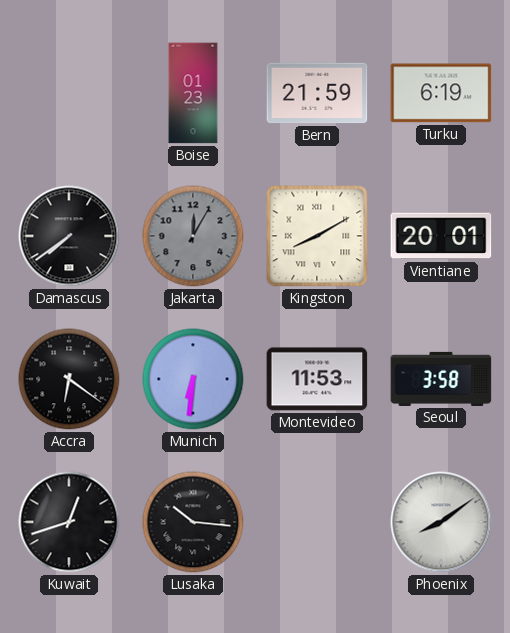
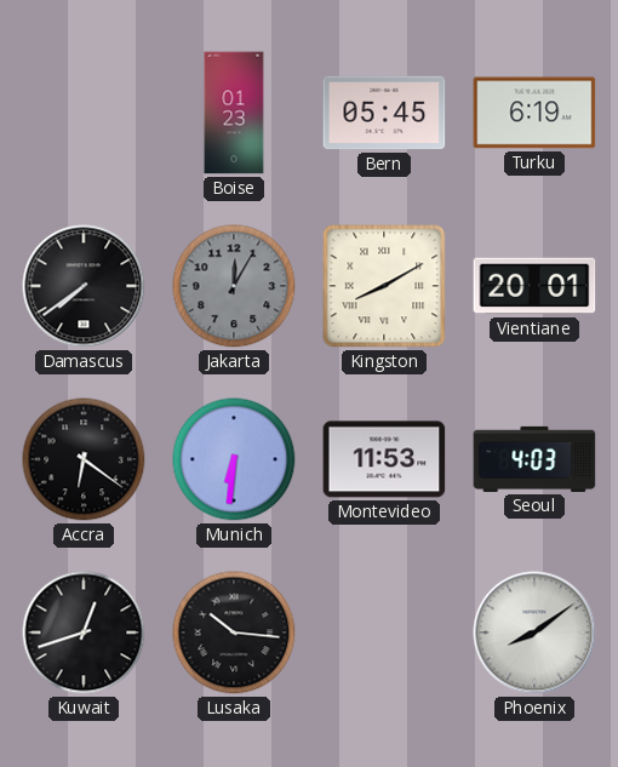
Bern: 21:59 -> 05:45 (384, 113)
Seoul: 3:58 -> 4:03 (534, 459)
